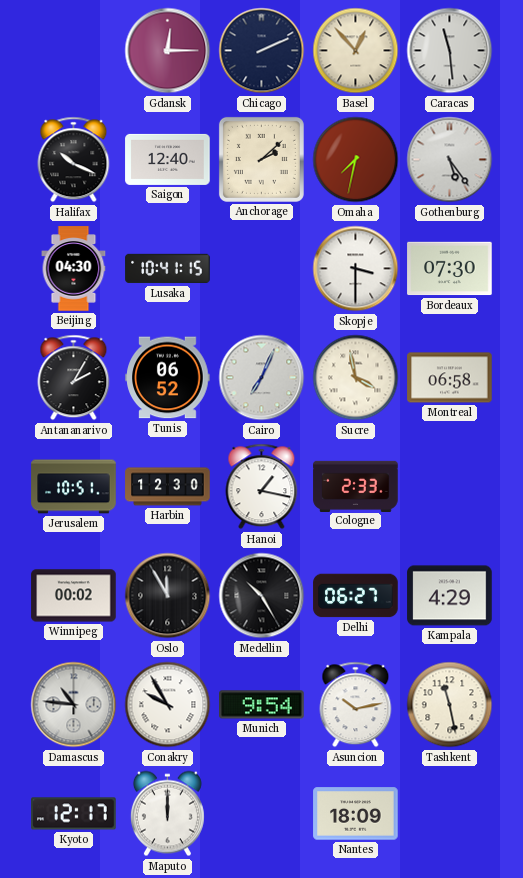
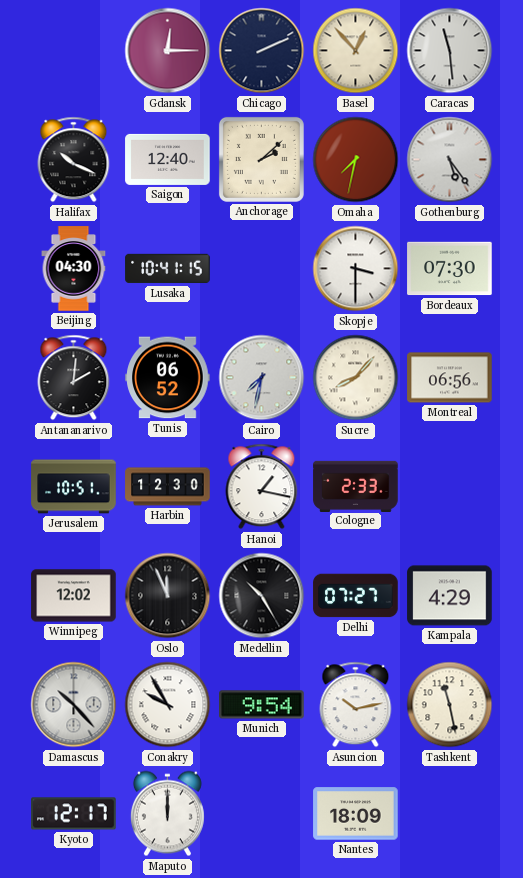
Antananarivo: 2:05 -> 2:01 (74, 378)
Cairo: 7:04 -> 7:32 (262, 378)
Sucre: 3:58 -> 8:07 (356, 378)
Montreal: 06:58 -> 06:56 (450, 378)
Winnipeg: 00:02 -> 12:02 (74, 596)
Oslo: 11:55 -> 11:56 (168, 596)
Delhi: 06:27 -> 07:27 (356, 596)
Damascus: 10:46 -> 10:23 (74, 705)
